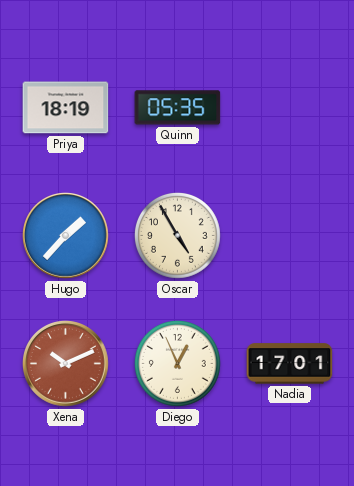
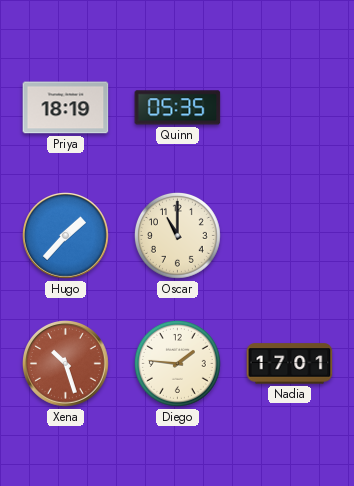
Oscar: 4:55 -> 11:00 (177, 235)
Xena: 10:11 -> 10:27 (66, 364)
Diego: 12:56 -> 1:46 (177, 363)
